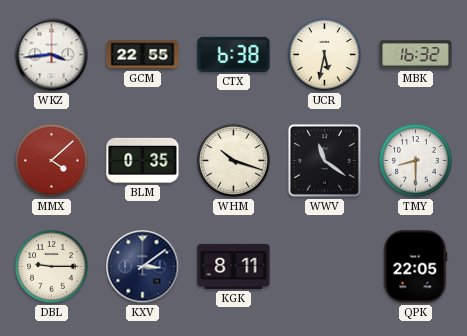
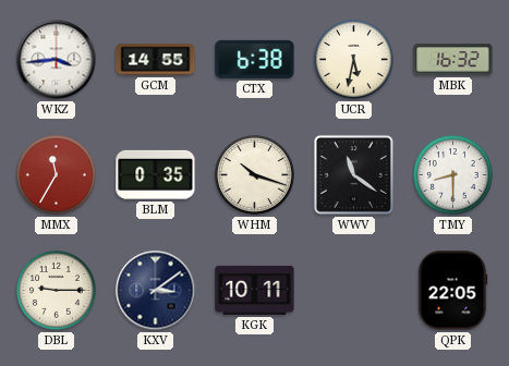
GCM: 22:55 -> 14:55 (156, 60)
MMX: 4:08 -> 11:35 (57, 175)
KGK: 8:11 -> 10:11 (255, 290)
